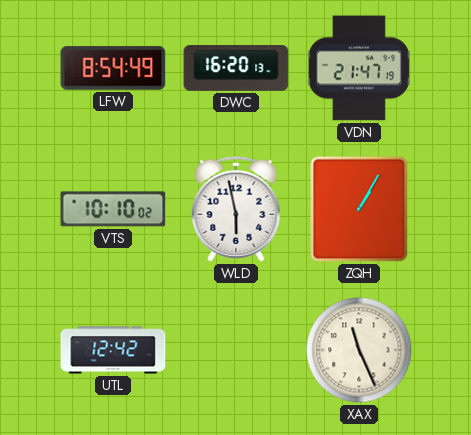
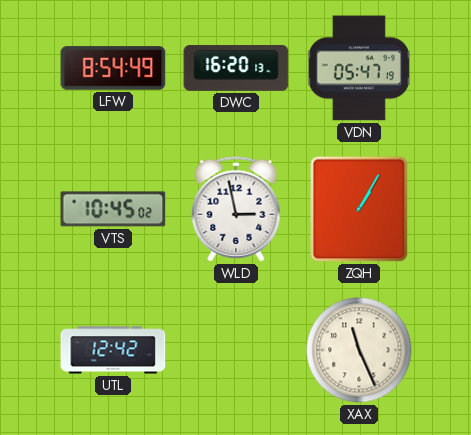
VDN: 21:47 -> 05:47 (359, 68)
VTS: 10:10 -> 10:45 (113, 209)
WLD: 5:58 -> 2:58 (236, 209)
